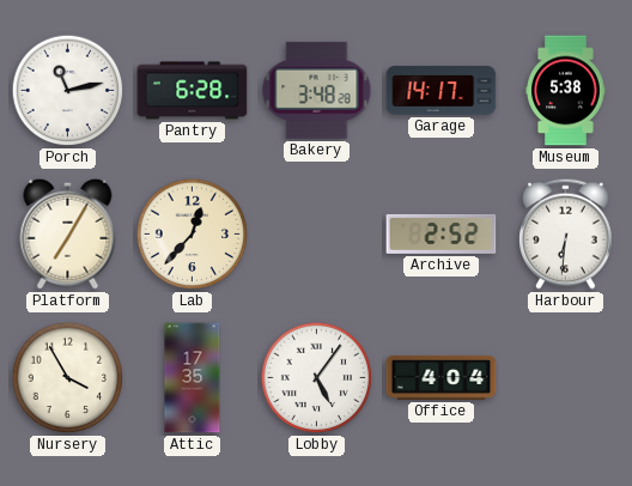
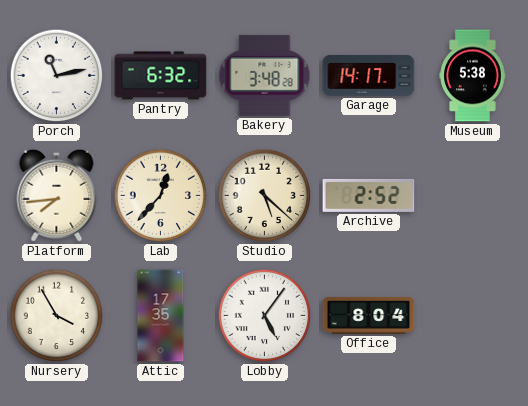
Pantry: 6:28 -> 6:32 (161, 76)
Platform: 7:05 -> 7:44 (57, 195)
Studio: none -> 5:22 (265, 196)
Harbour: 6:31 -> none (566, 233)
Office: 4:04 -> 8:04 (369, 315)
